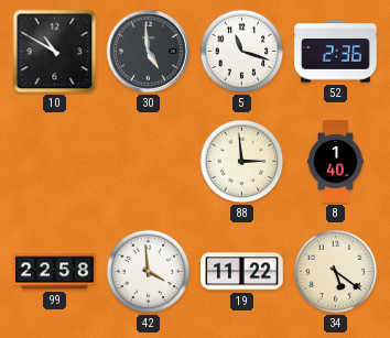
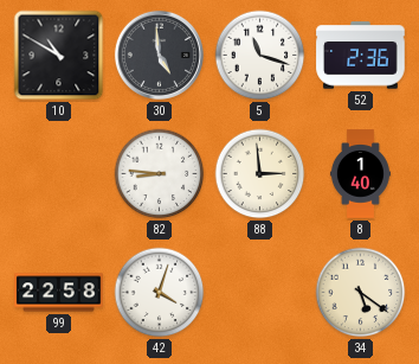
82: none -> 8:46 (160, 174)
42: 3:59 -> 4:03 (160, 293)
19: 11:22 -> none (242, 272)
